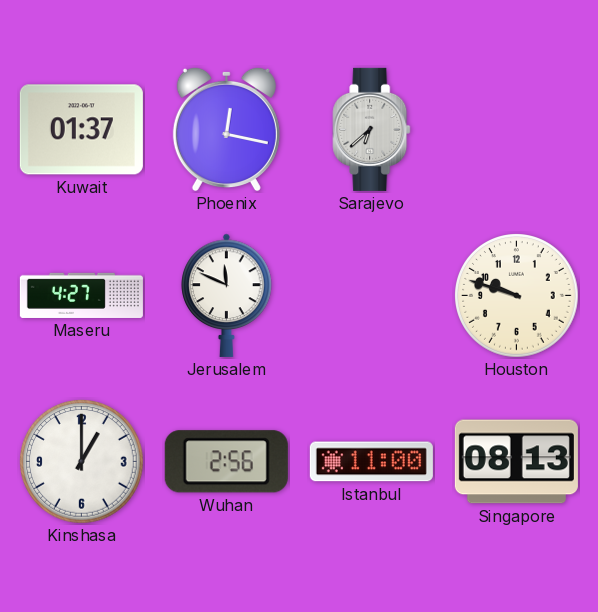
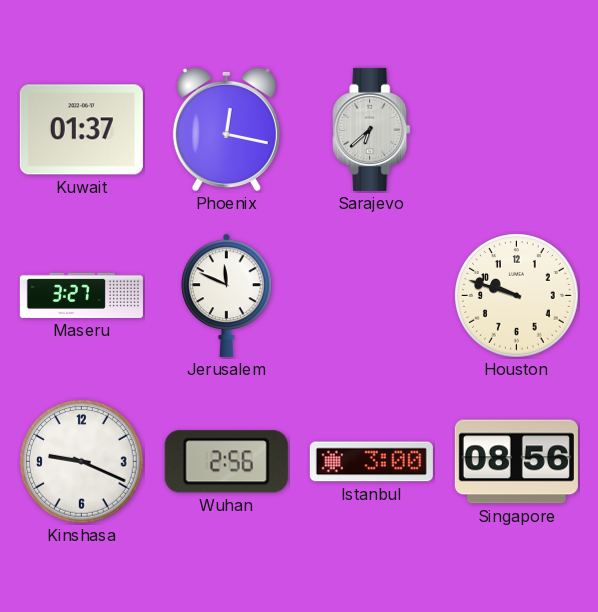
Maseru: 4:27 -> 3:27 (81, 295)
Kinshasa: 1:00 -> 9:19 (82, 462)
Istanbul: 11:00 -> 3:00 (371, 462)
Singapore: 08:13 -> 08:56 (516, 462)
